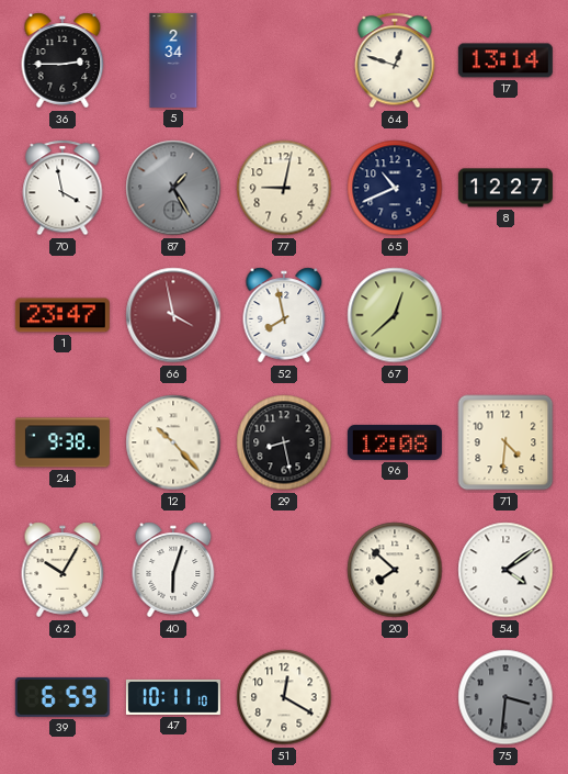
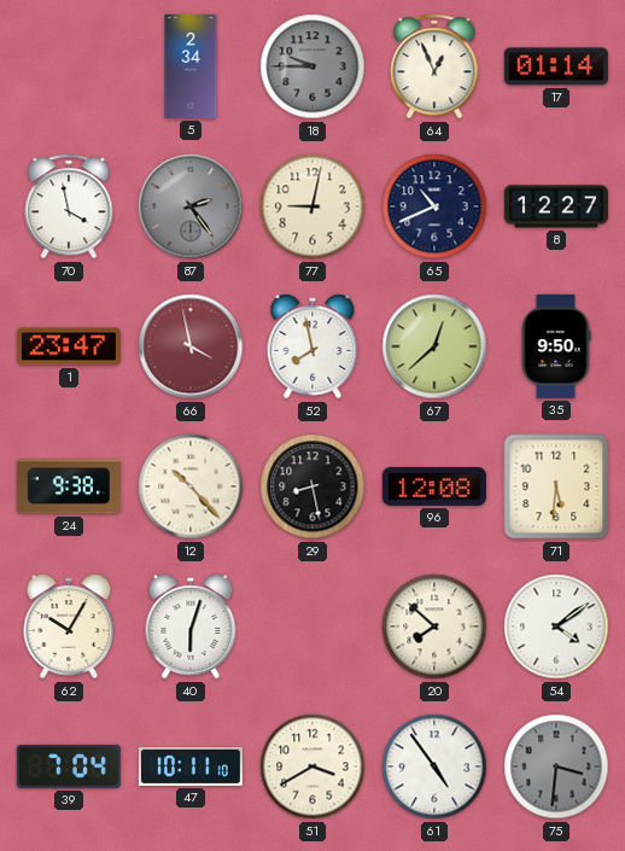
36: 2:45 -> none (63, 60)
18: none -> 9:45 (312, 66)
64: 12:48 -> 12:56 (434, 66)
17: 13:14 -> 01:14 (556, 66)
87: 1:25 -> 2:24 (191, 206)
35: none -> 9:50 (556, 346)
71: 4:31 -> 5:31 (556, 486)
39: 6:59 -> 7:04 (69, 767)
51: 12:20 -> 3:40 (312, 767)
61: none -> 4:54 (434, 767)
